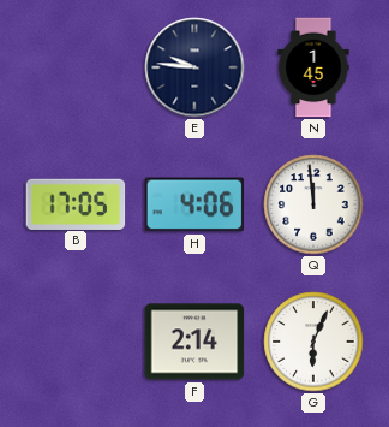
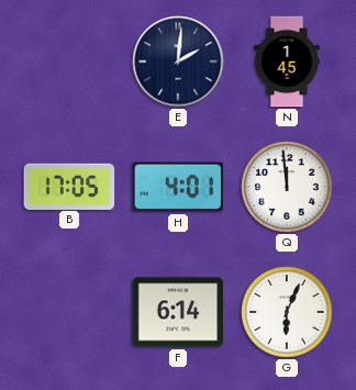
E: 9:46 -> 2:01 (178, 62)
H: 4:06 -> 4:01 (178, 187)
F: 2:14 -> 6:14 (178, 312)
